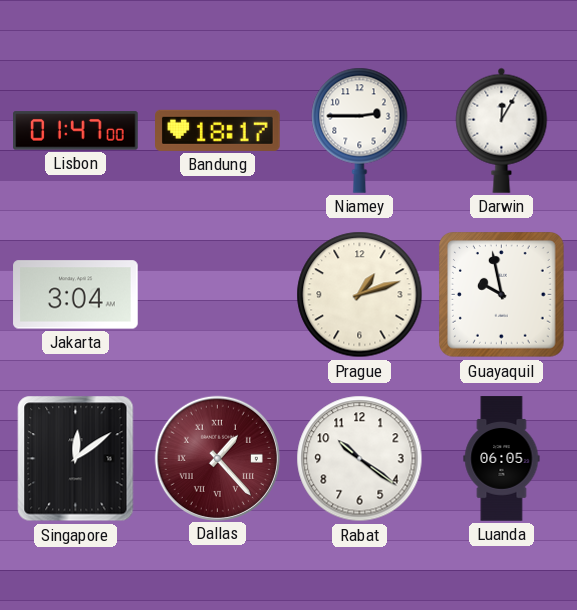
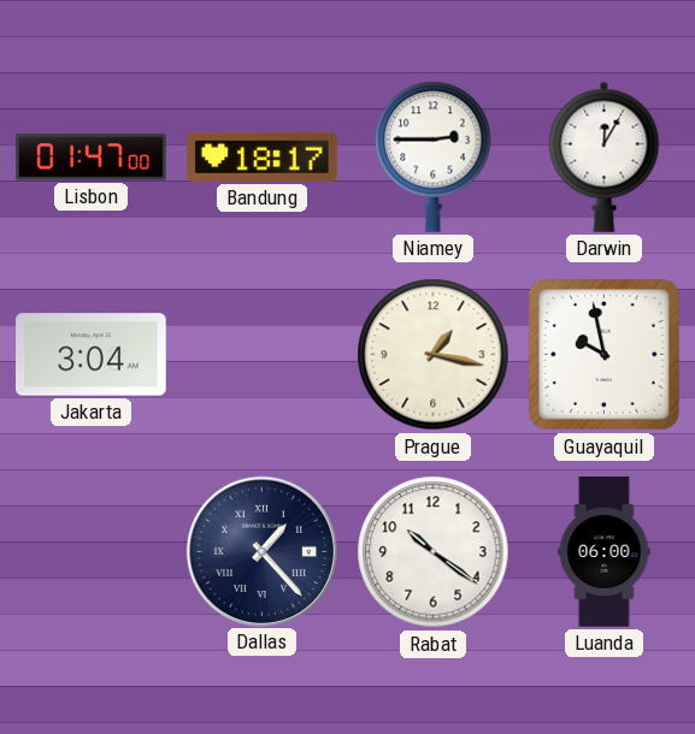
Prague: 1:12 -> 1:17 (434, 355)
Singapore: 12:09 -> none (76, 459)
Dallas dial: burgundy -> navy (261, 551)
Luanda: 06:05 -> 06:00 (605, 552)
